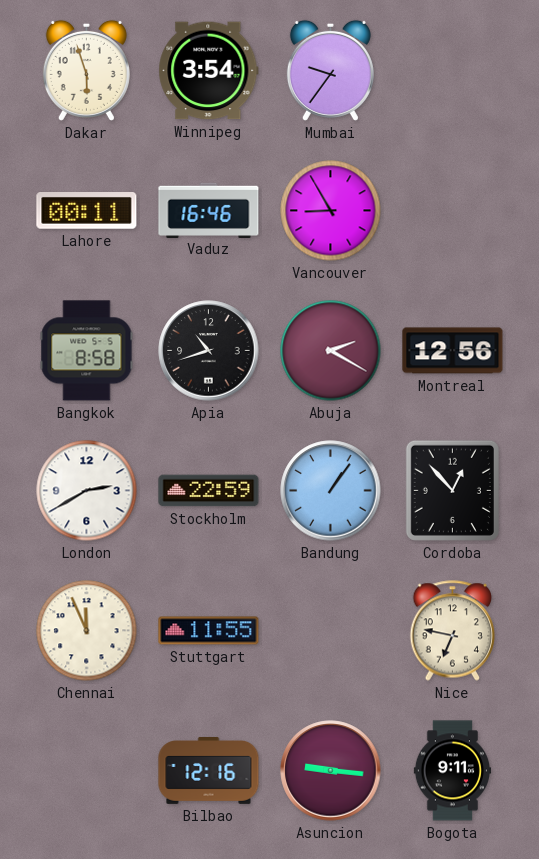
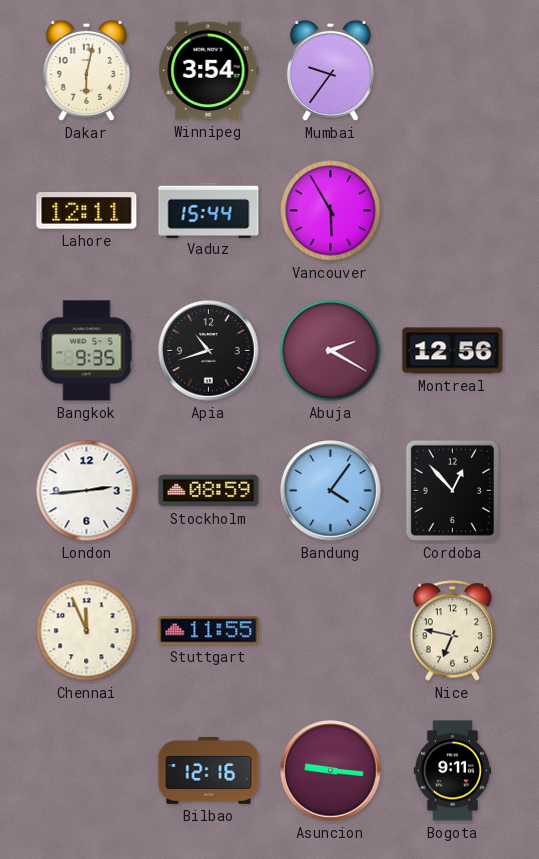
Dakar: 5:57 -> 6:02 (86, 70)
Lahore: 00:11 -> 12:11 (87, 211)
Vaduz: 16:46 -> 15:44 (209, 210)
Vancouver: 8:55 -> 5:55 (331, 211)
Bangkok: 8:58 -> 9:35 (87, 351)
London: 2:40 -> 2:44 (87, 491)
Stockholm: 22:59 -> 08:59 (209, 491)
Bandung: 1:06 -> 4:06 (331, 491)
